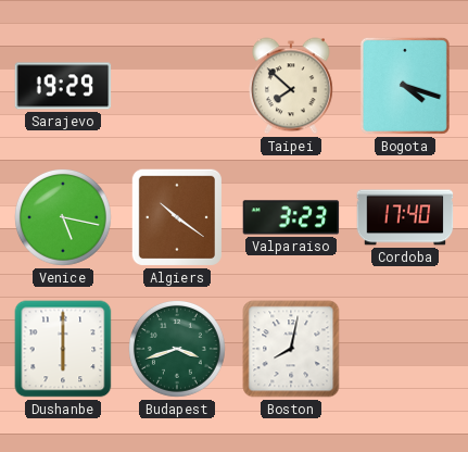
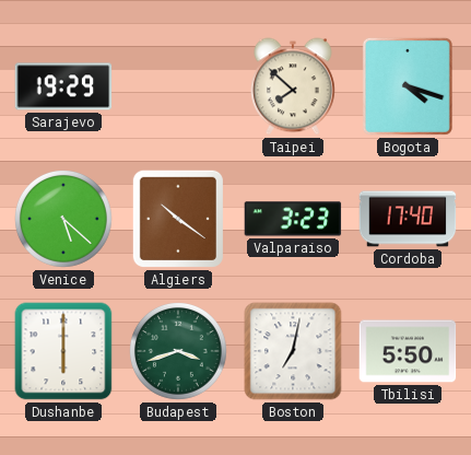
Venice: 5:17 -> 5:22 (64, 220)
Boston: 8:02 -> 7:02 (293, 351)
Tbilisi: none -> 5:50 (408, 351)
